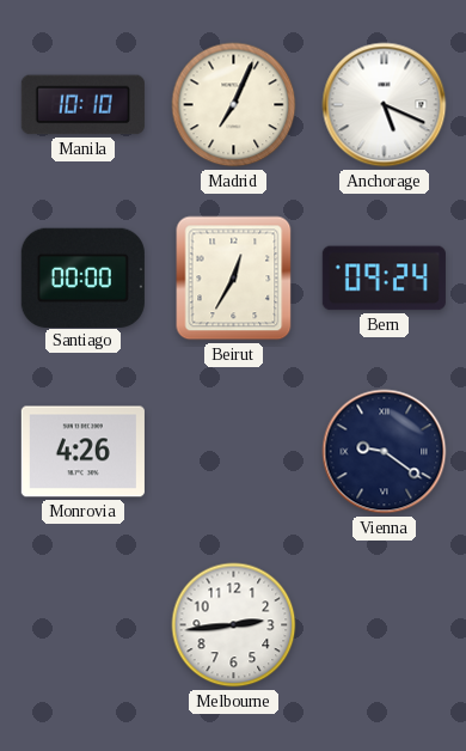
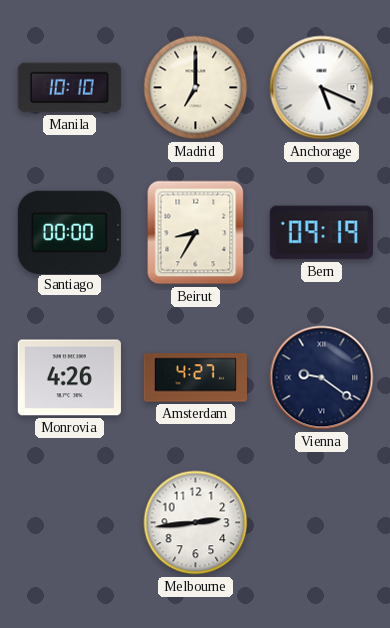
Madrid: 7:04 -> 7:00 (196, 88)
Beirut: 12:35 -> 8:35 (196, 233)
Bern: 09:24 -> 09:19 (321, 233)
Amsterdam: none -> 4:27 (195, 378)
